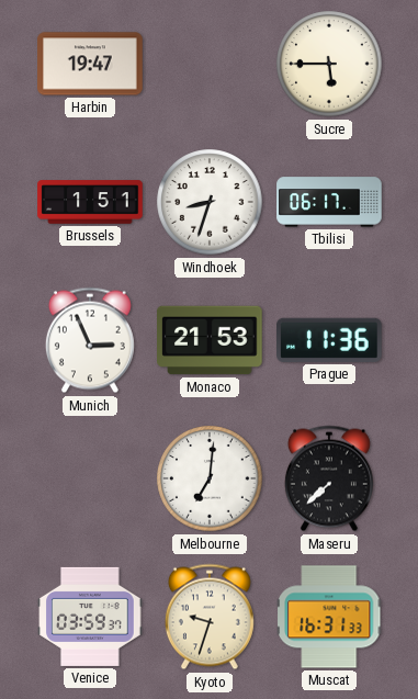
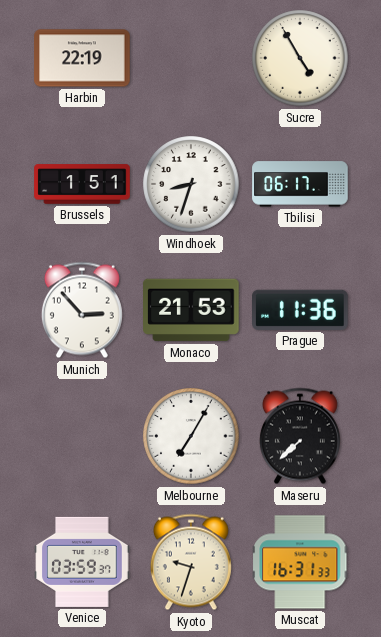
Harbin: 19:47 -> 22:19 (82, 58)
Sucre: 5:45 -> 4:55 (300, 58)
Munich: 2:56 -> 2:53 (82, 310)
Melbourne: 7:01 -> 7:05 (191, 436)
